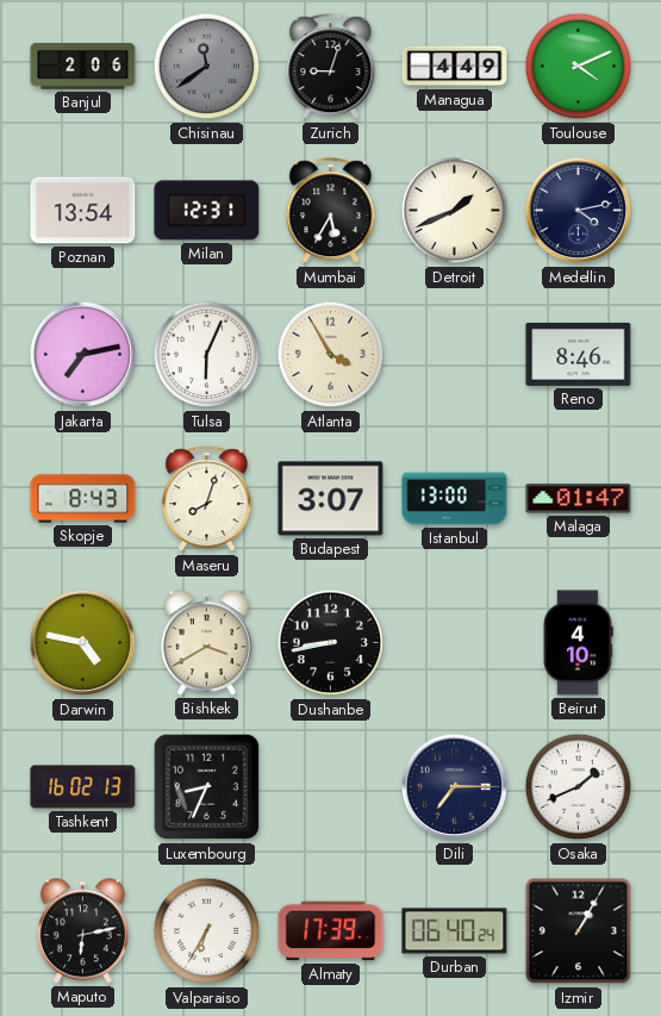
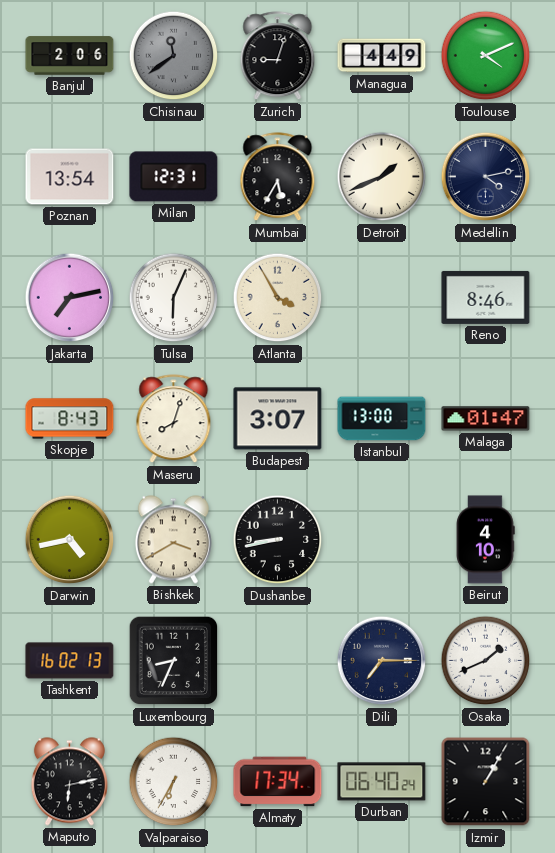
Darwin: 4:47 -> 4:43 (70, 540)
Almaty: 17:39 -> 17:34 (278, 782)
